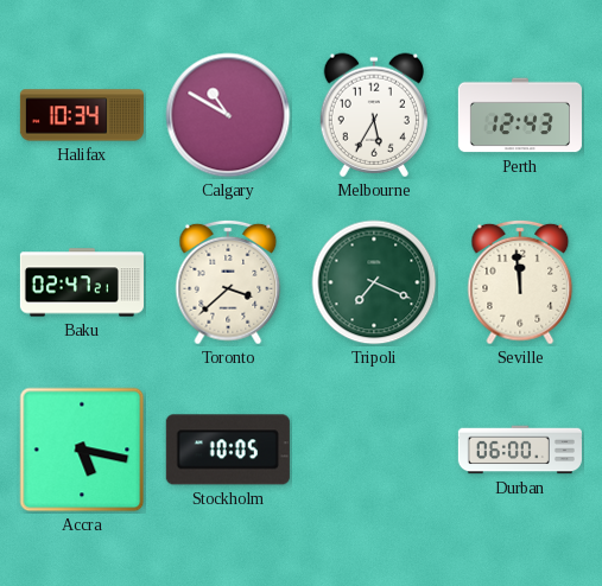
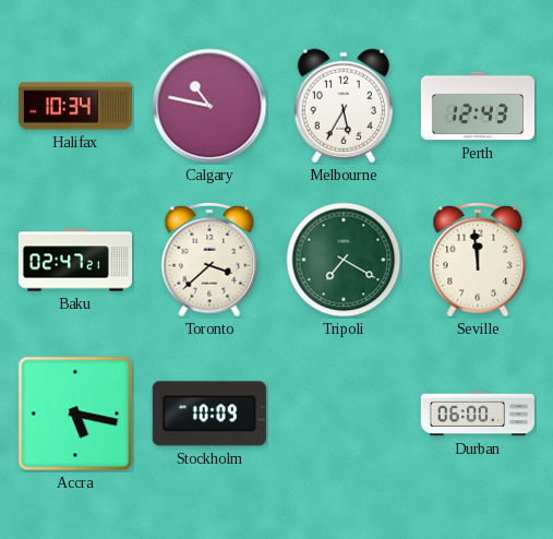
Calgary: 10:50 -> 10:47 (209, 106)
Tripoli: 7:19 -> 7:20 (344, 260)
Stockholm: 10:05 -> 10:09 (209, 414)
